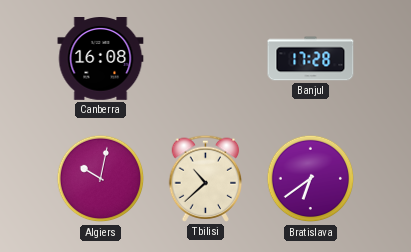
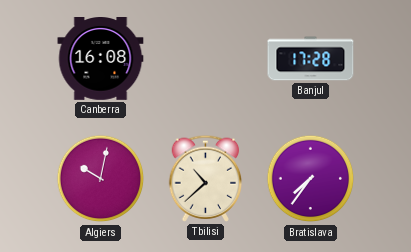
Bratislava: 6:39 -> 7:36 (311, 179)
